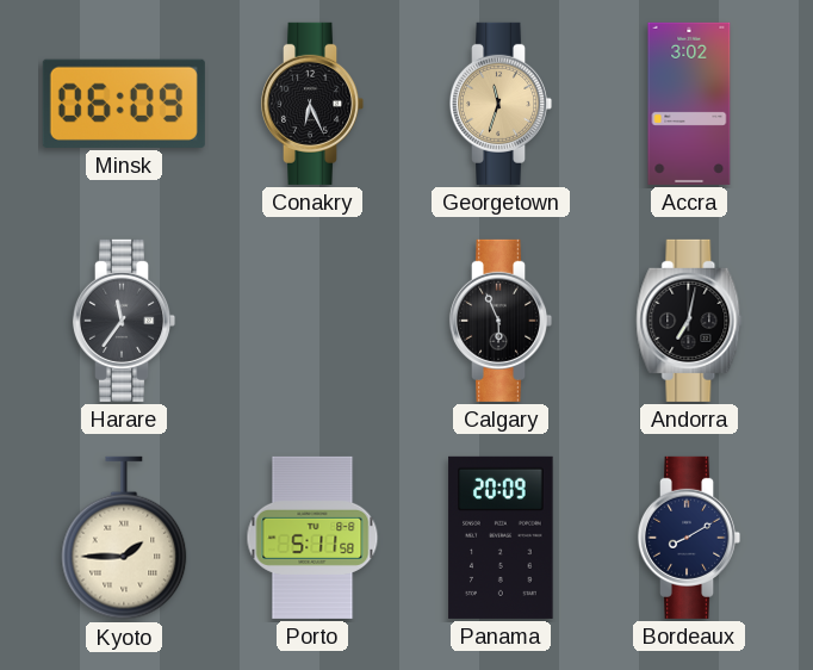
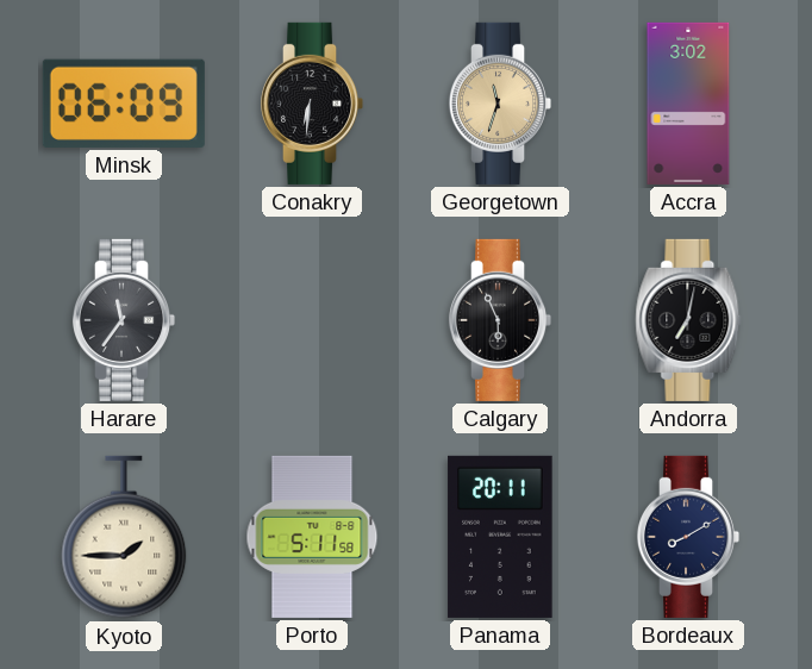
Conakry: 6:26 -> 6:31 (312, 104)
Panama: 20:09 -> 20:11 (500, 537)
